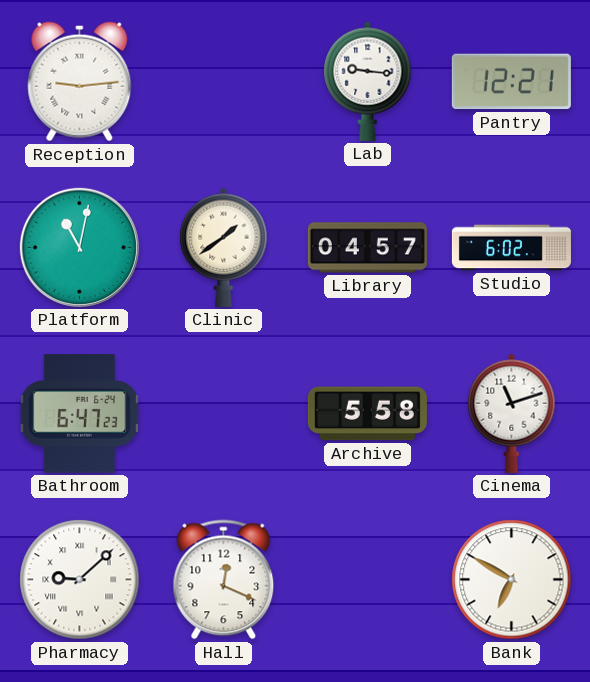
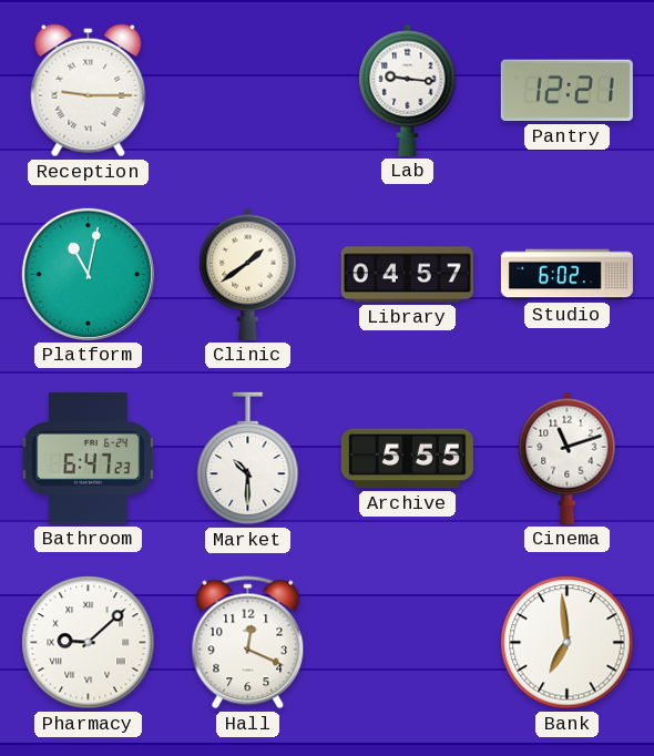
Reception: 9:14 -> 9:15 (89, 91)
Market: none -> 10:30 (248, 459)
Archive: 5:58 -> 5:55 (407, 459)
Bank: 6:50 -> 6:59 (568, 643)
